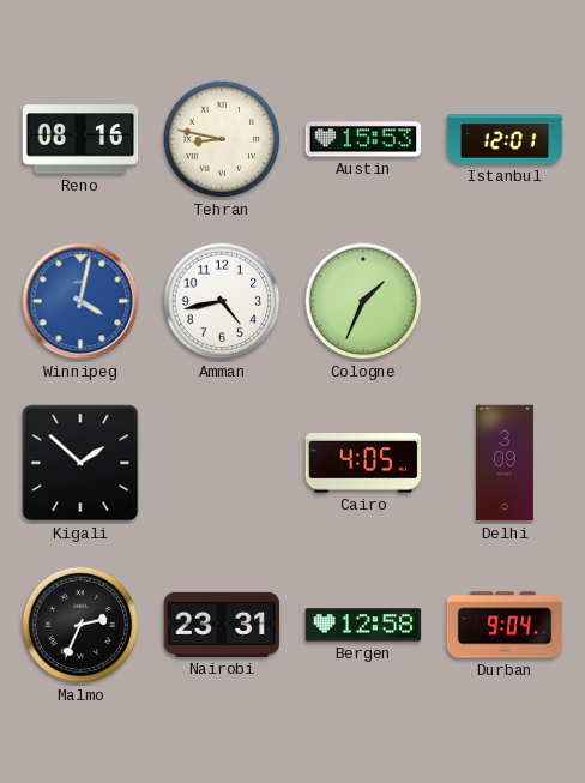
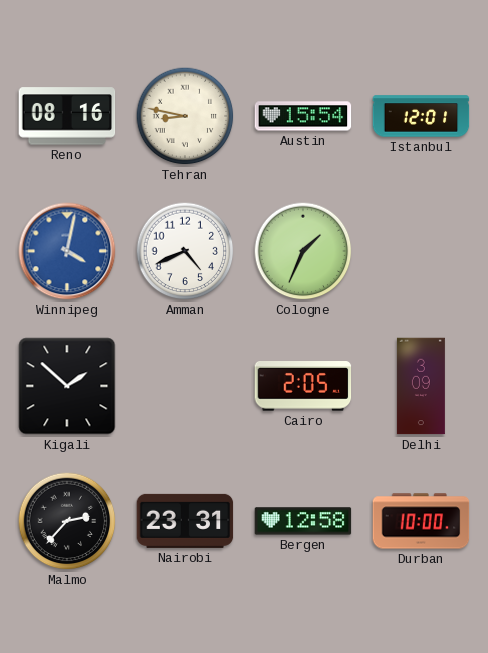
Austin: 15:53 -> 15:54 (303, 116)
Amman: 4:43 -> 4:41 (185, 251)
Cairo: 4:05 -> 2:05 (303, 387)
Malmo: 2:34 -> 2:37 (67, 521)
Durban: 9:04 -> 10:00 (421, 521)
